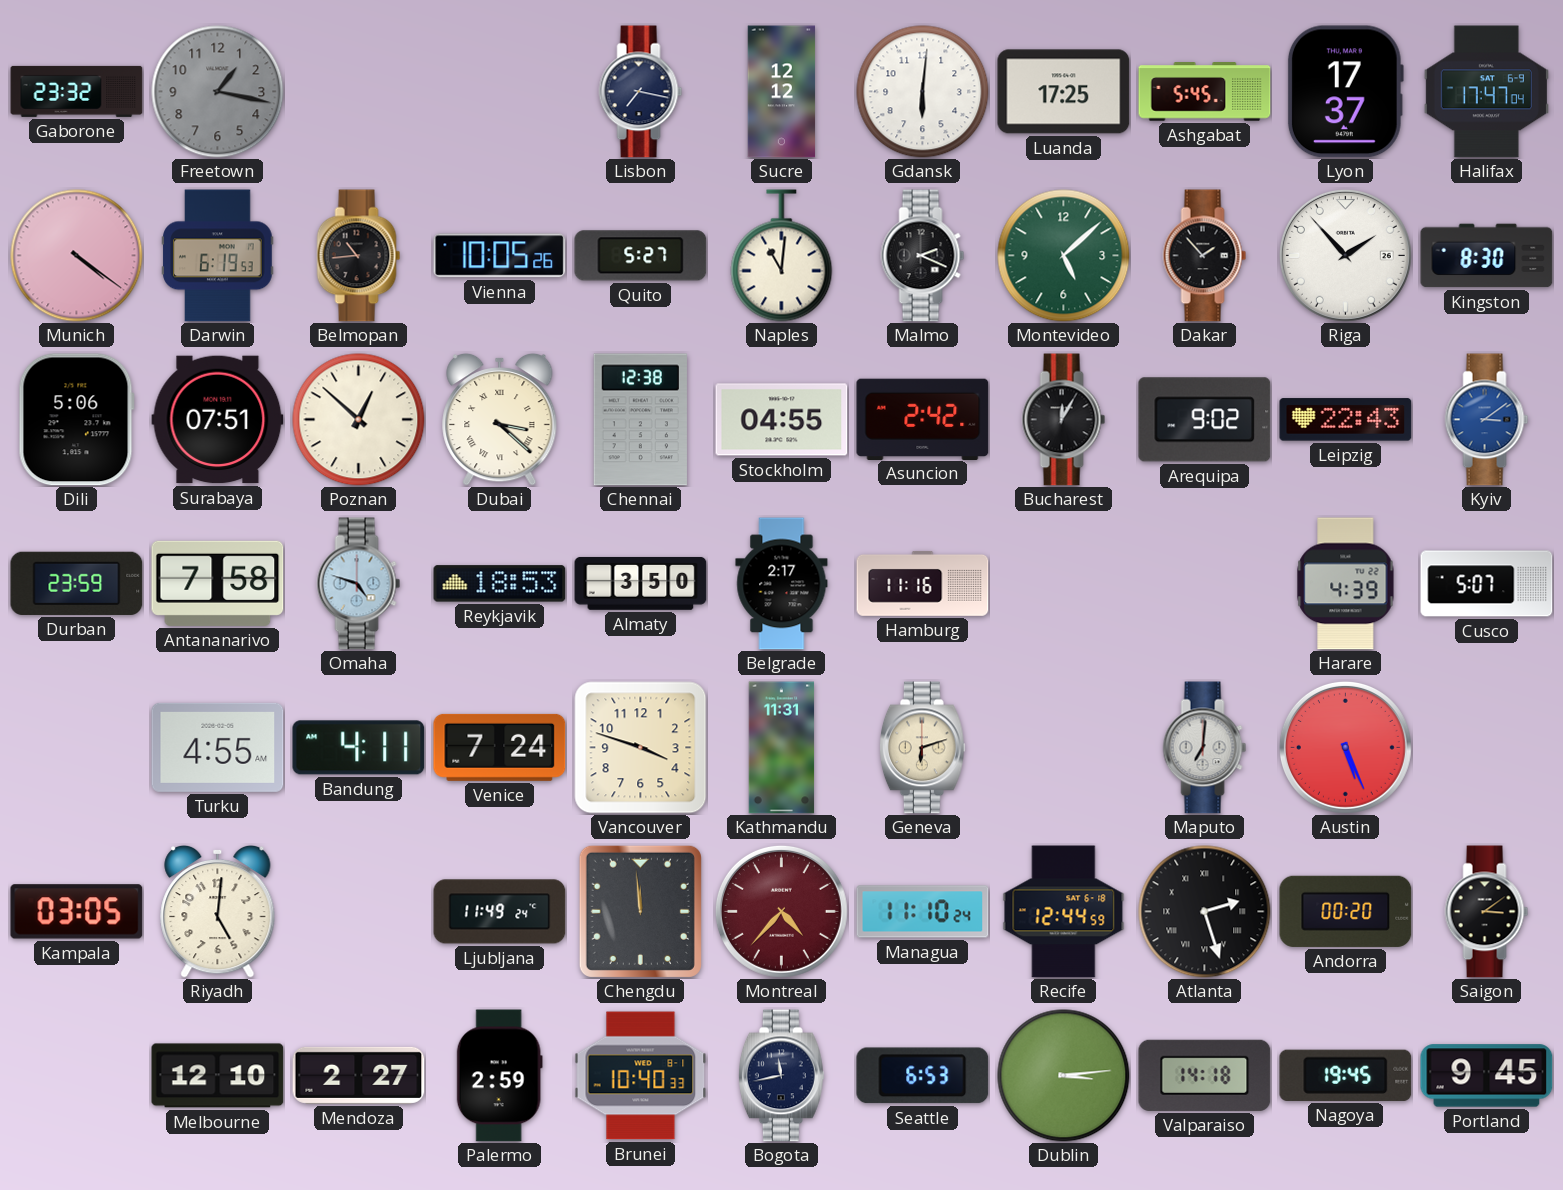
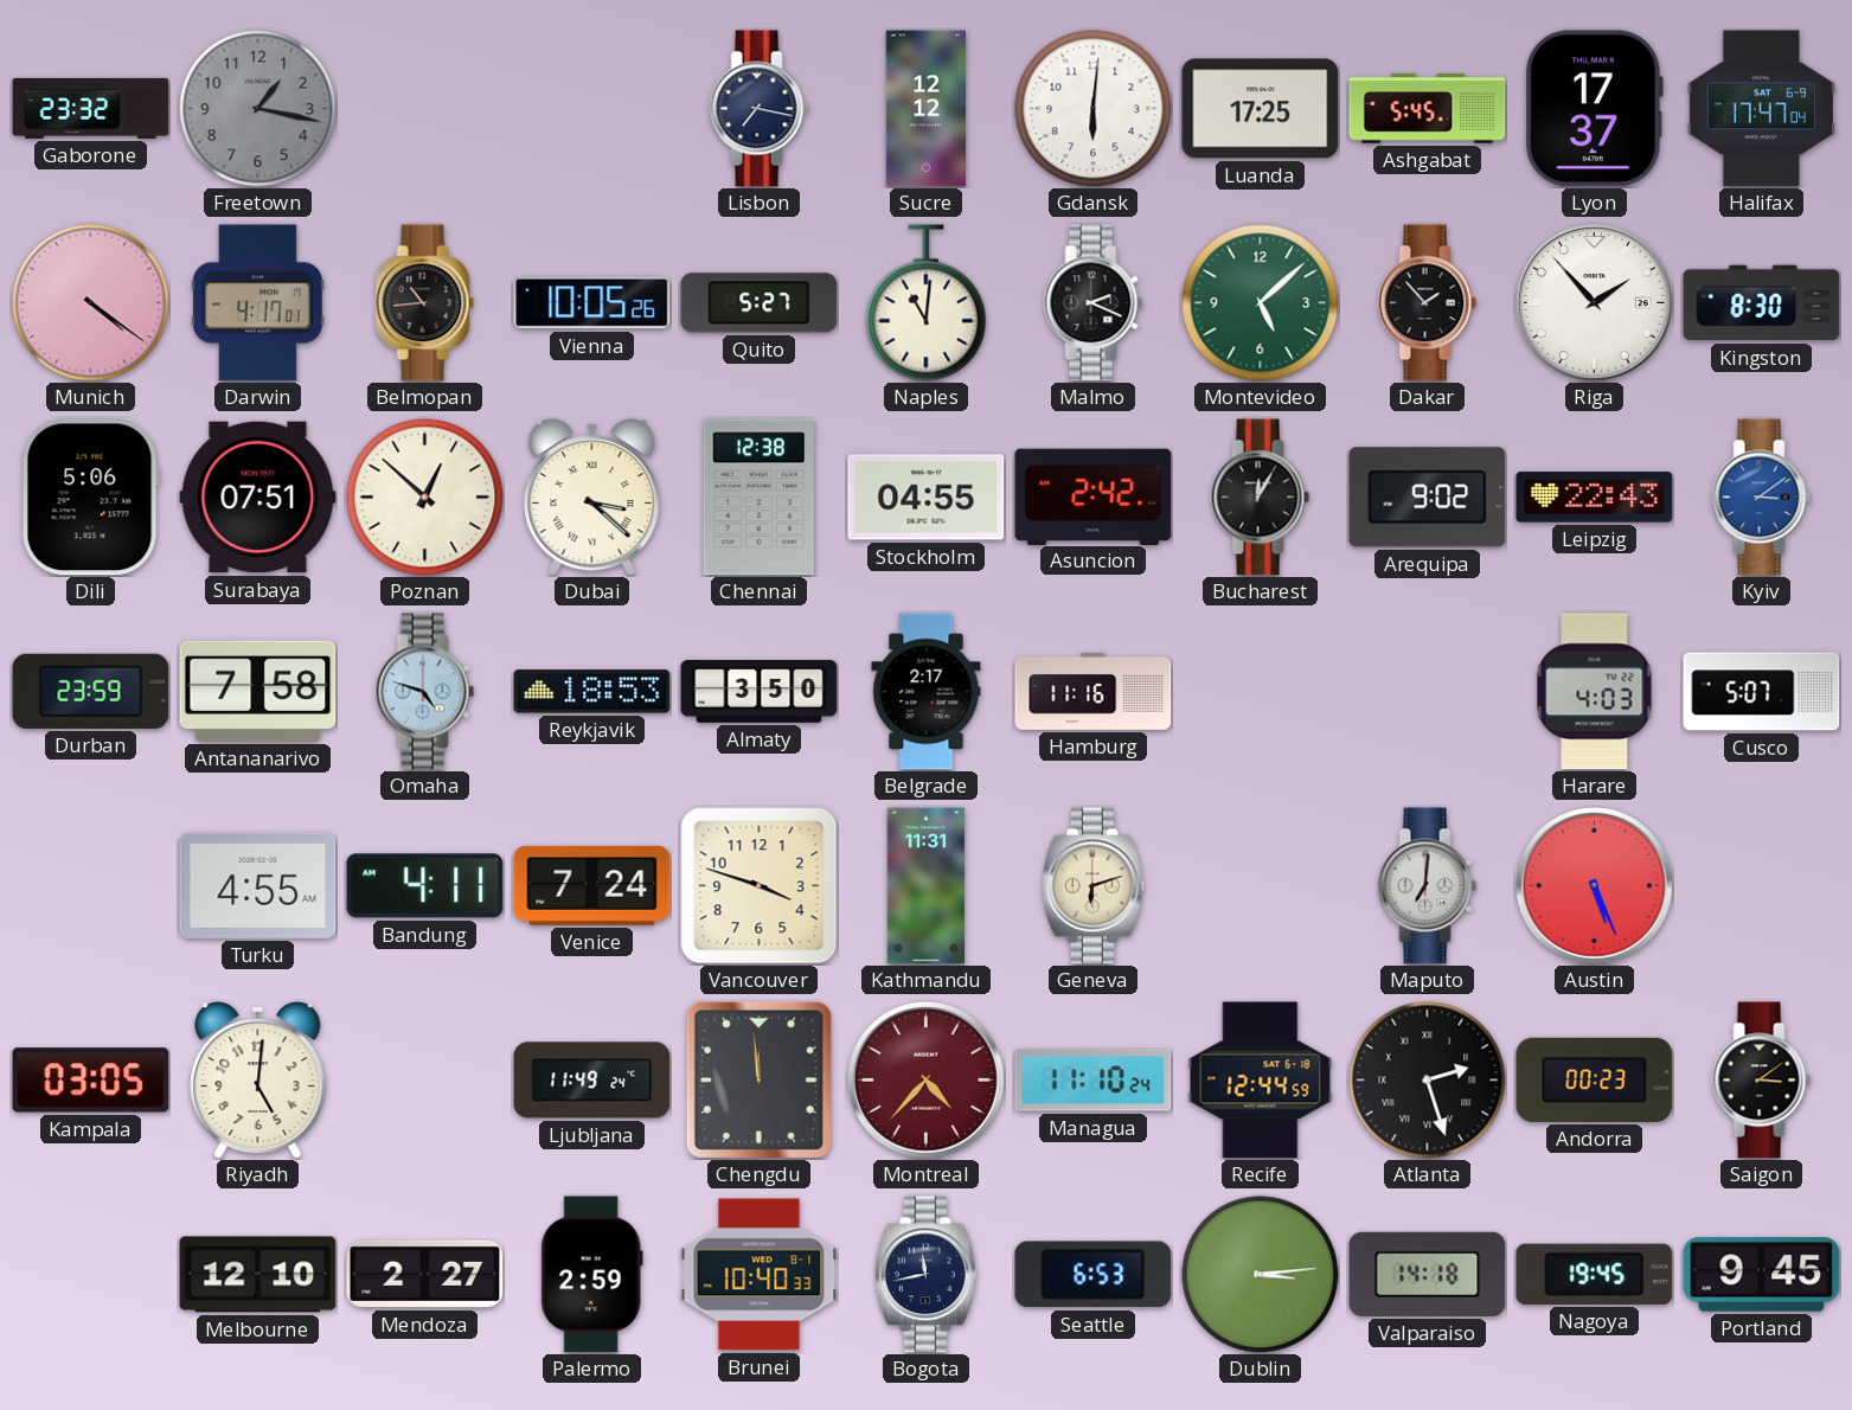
Darwin: 6:19 -> 4:17 (258, 303)
Harare: 4:39 -> 4:03 (1595, 692)
Andorra: 00:20 -> 00:23 (1595, 1079)
